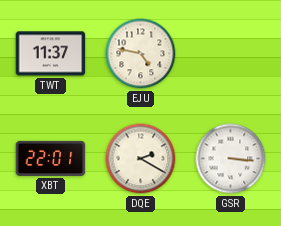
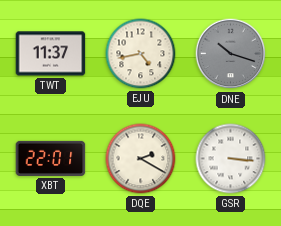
EJU: 4:47 -> 4:43 (141, 54)
DNE: none -> 10:18 (231, 54)
